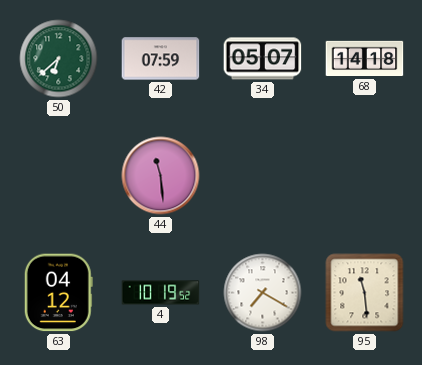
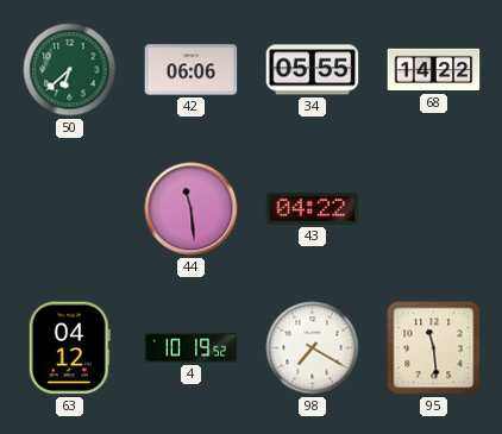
42: 07:59 -> 06:06 (192, 70)
34: 05:07 -> 05:55 (313, 70)
68: 14:18 -> 14:22 (434, 70)
43: none -> 04:22 (313, 208)
